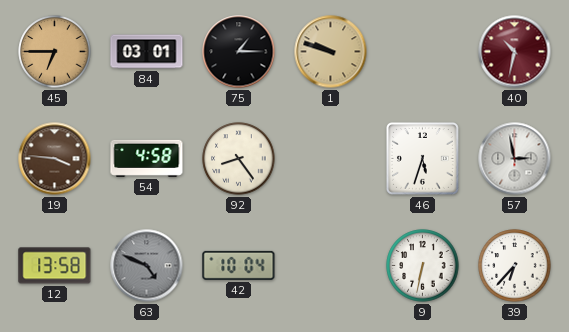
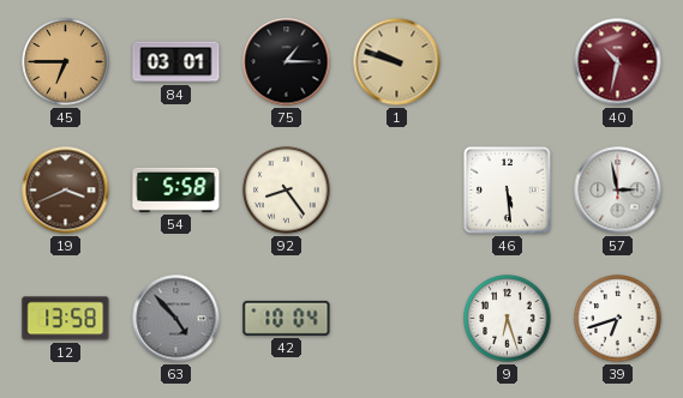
19: 3:46 -> 3:41 (66, 191)
54: 4:58 -> 5:58 (176, 189)
46: 5:33 -> 5:29 (508, 191)
63: 4:49 -> 4:53 (176, 319)
9: 6:32 -> 6:27 (508, 319)
39: 6:37 -> 6:42 (618, 319)
